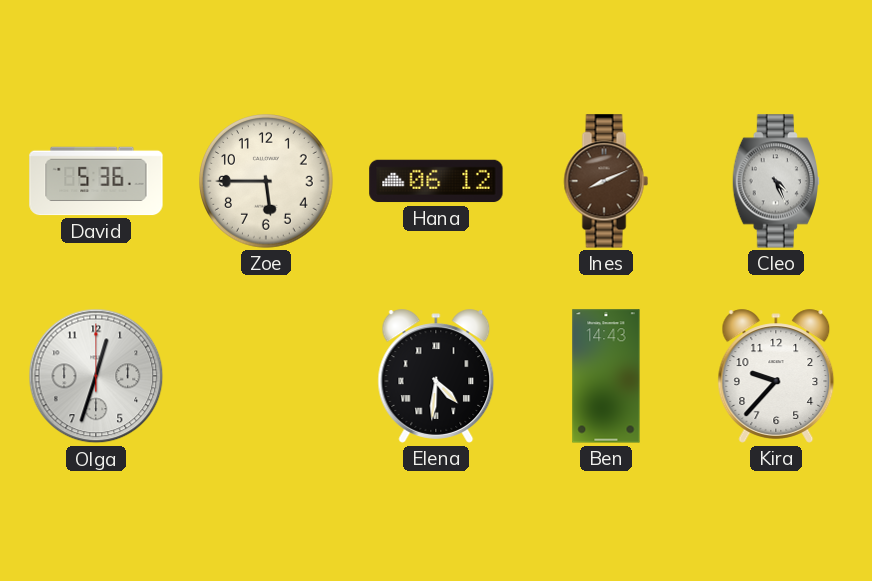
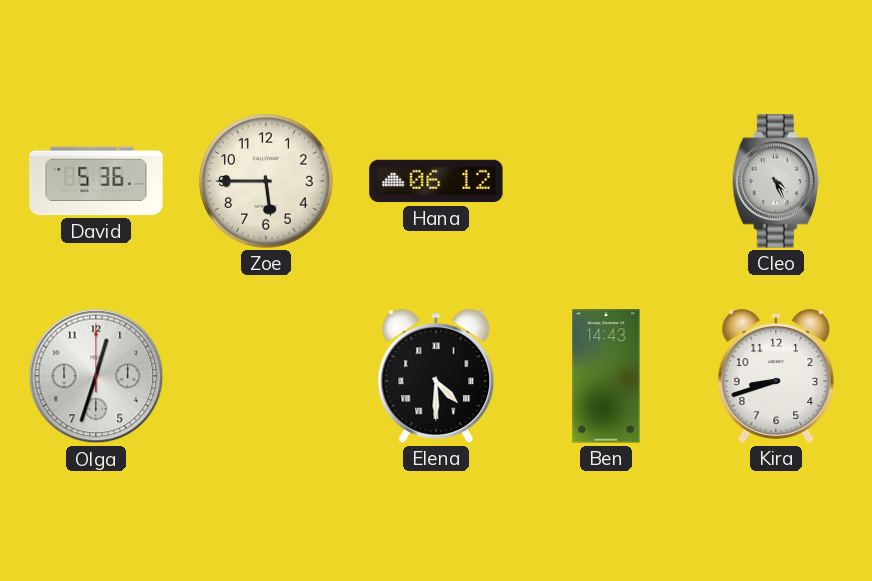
Ines: 8:11 -> none (606, 181)
Elena: 4:31 -> 4:30 (436, 376)
Kira: 9:37 -> 8:42 (776, 376)
